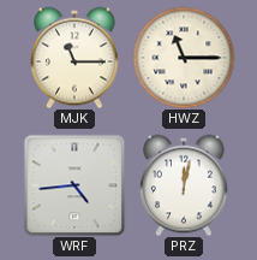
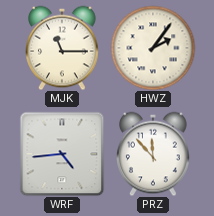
HWZ: 11:15 -> 2:06 (153, 48)
PRZ: 12:02 -> 11:53 (154, 154)
